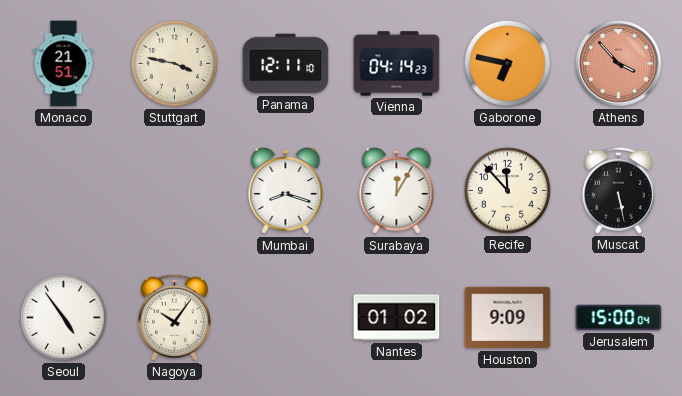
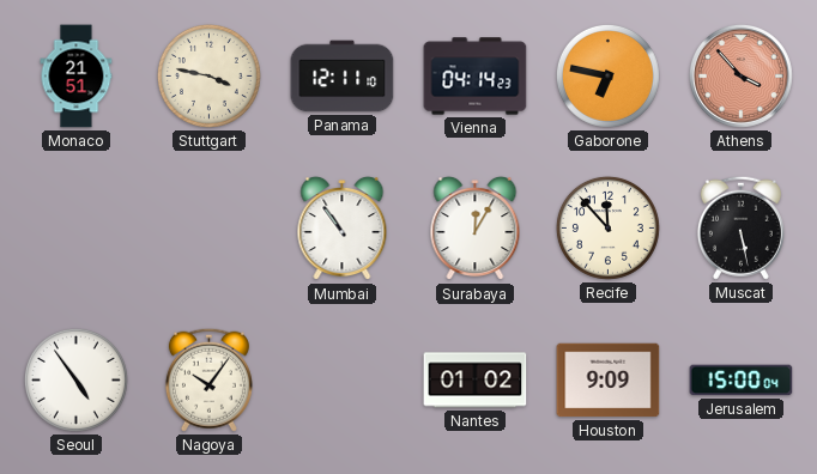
Mumbai: 8:18 -> 10:54 (343, 229)
